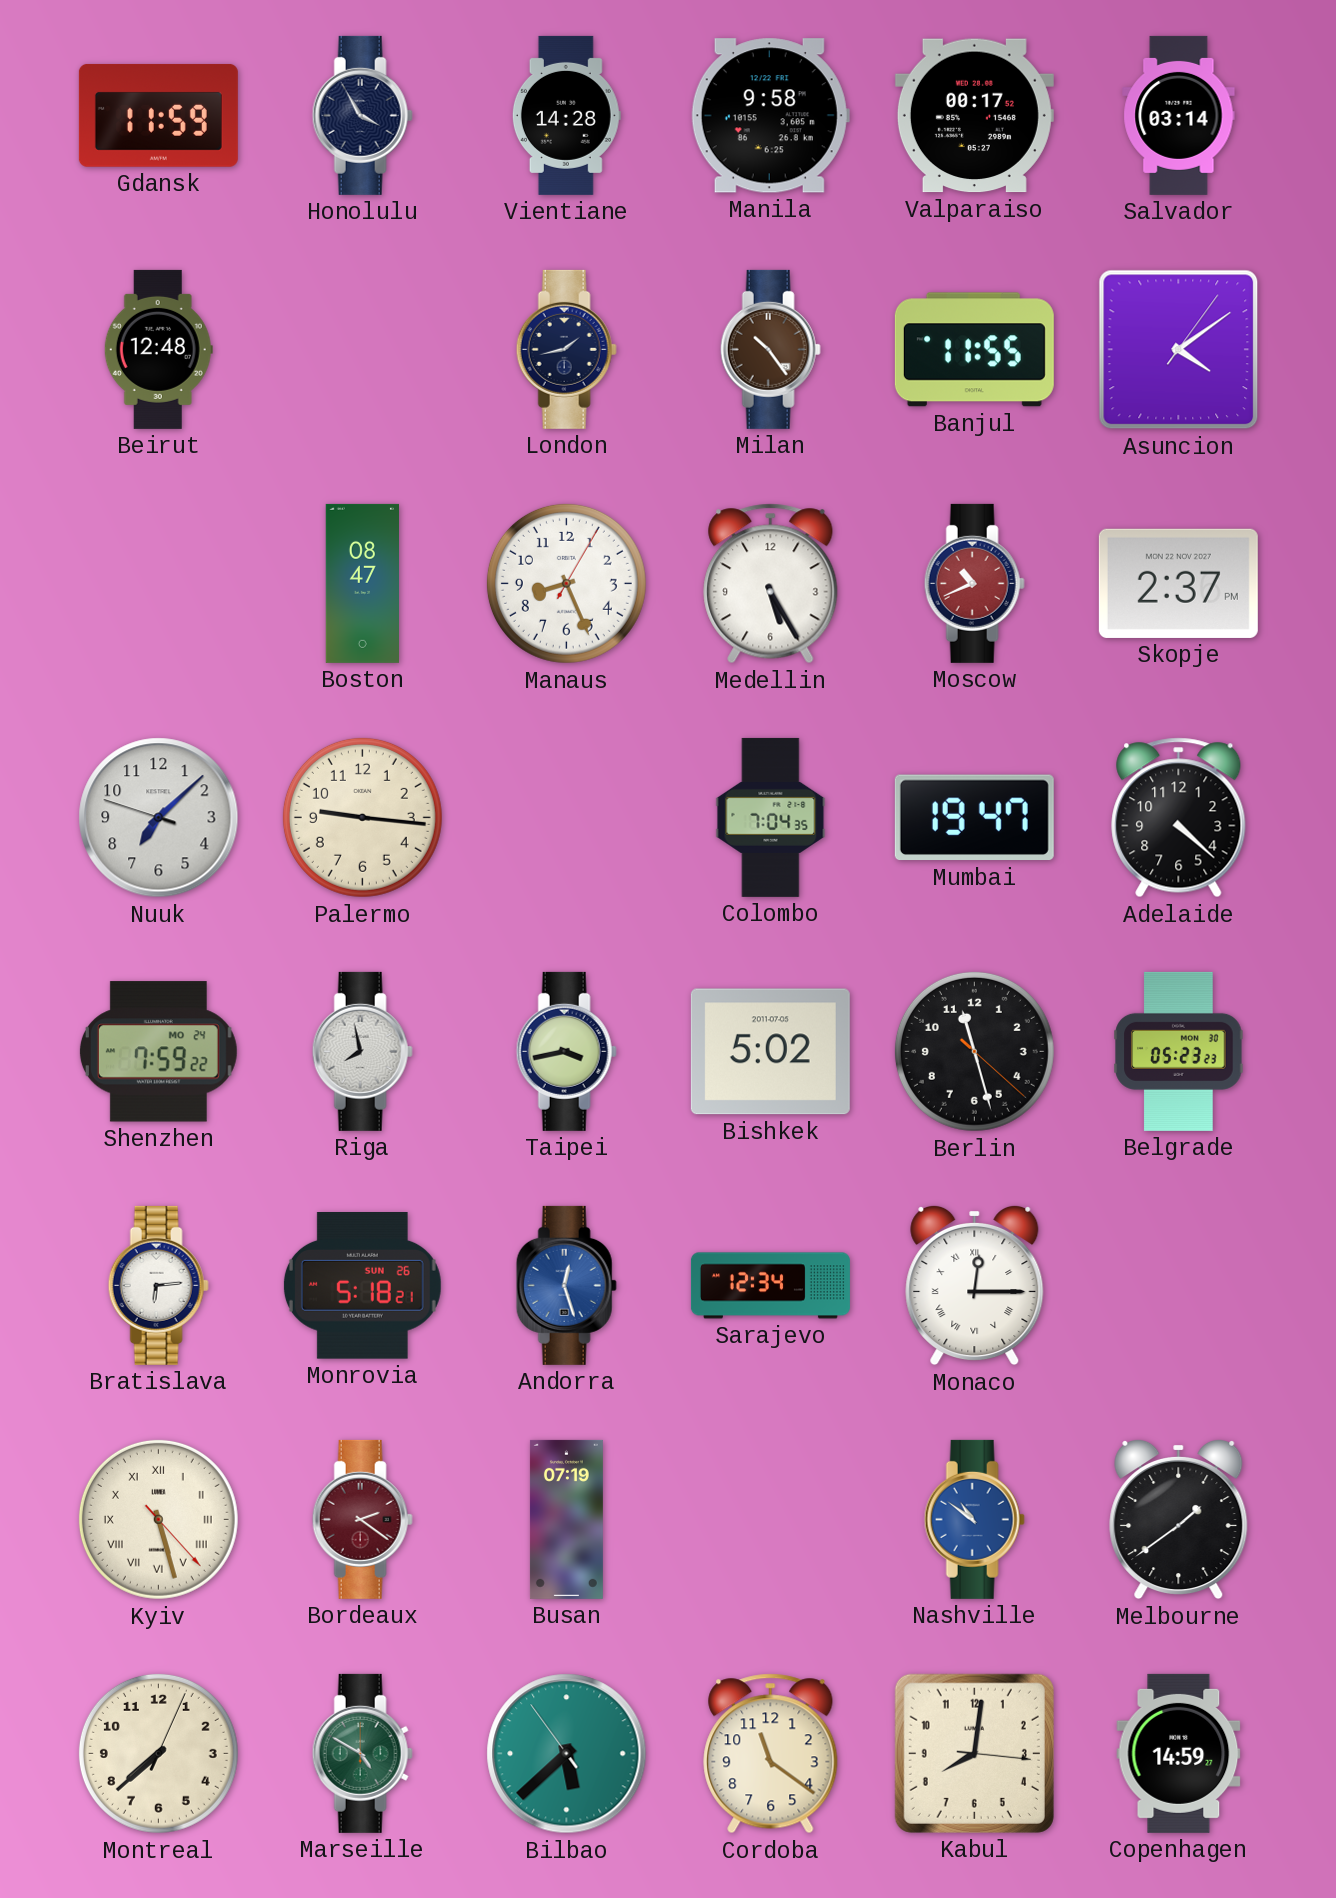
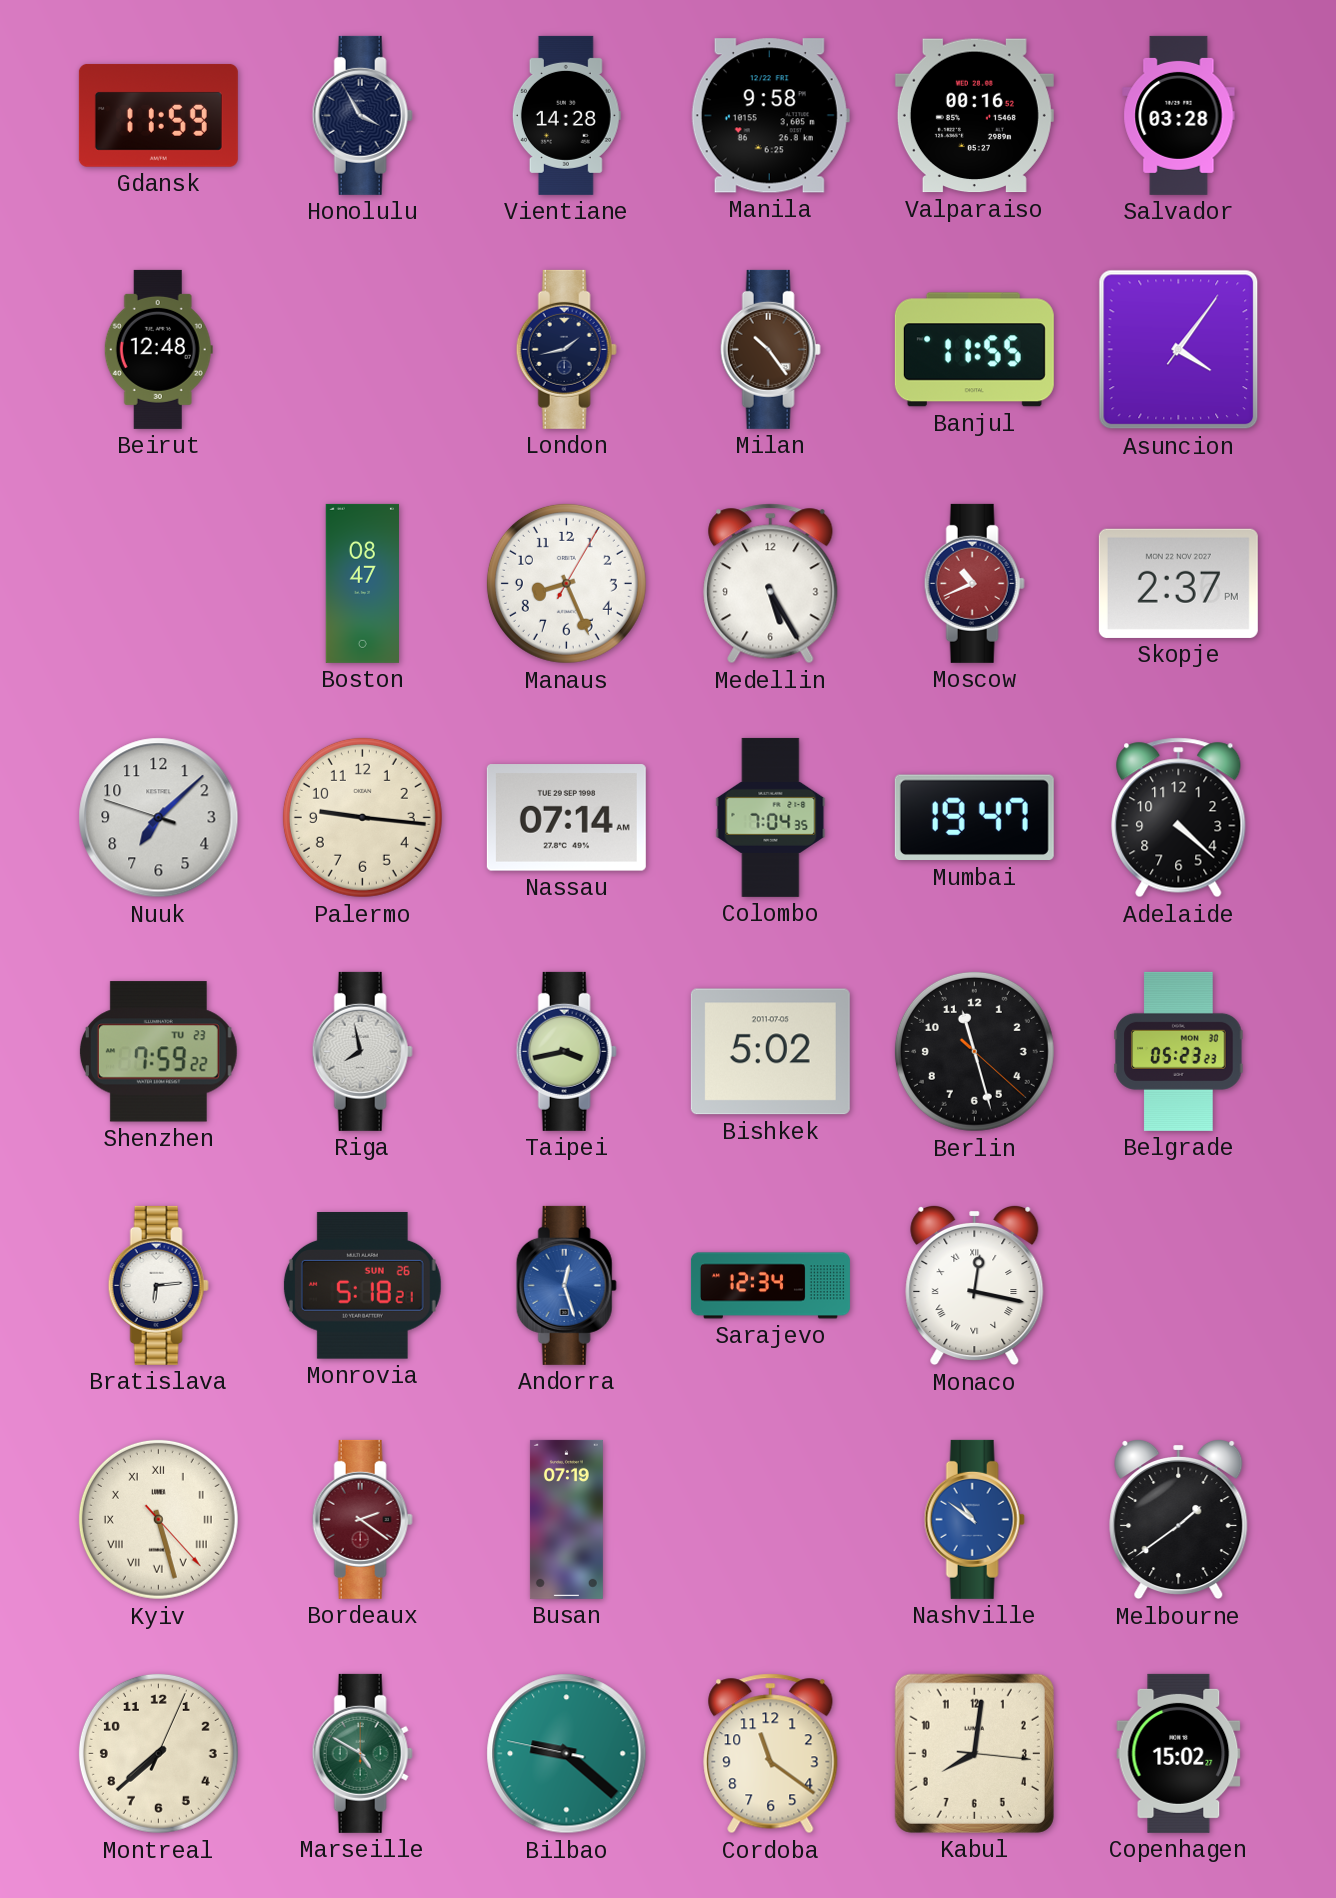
Valparaiso: 00:17 -> 00:16 (974, 116)
Salvador: 03:14 -> 03:28 (1179, 115)
Asuncion: 4:09 -> 4:06 (1179, 350)
Nassau: none -> 07:14 (566, 818)
Shenzhen date: MO 24 -> TU 23 (158, 1052)
Monaco: 12:15 -> 12:17 (975, 1285)
Bilbao: 5:37 -> 9:21 (567, 1754)
Copenhagen: 14:59 -> 15:02 (1179, 1753)
